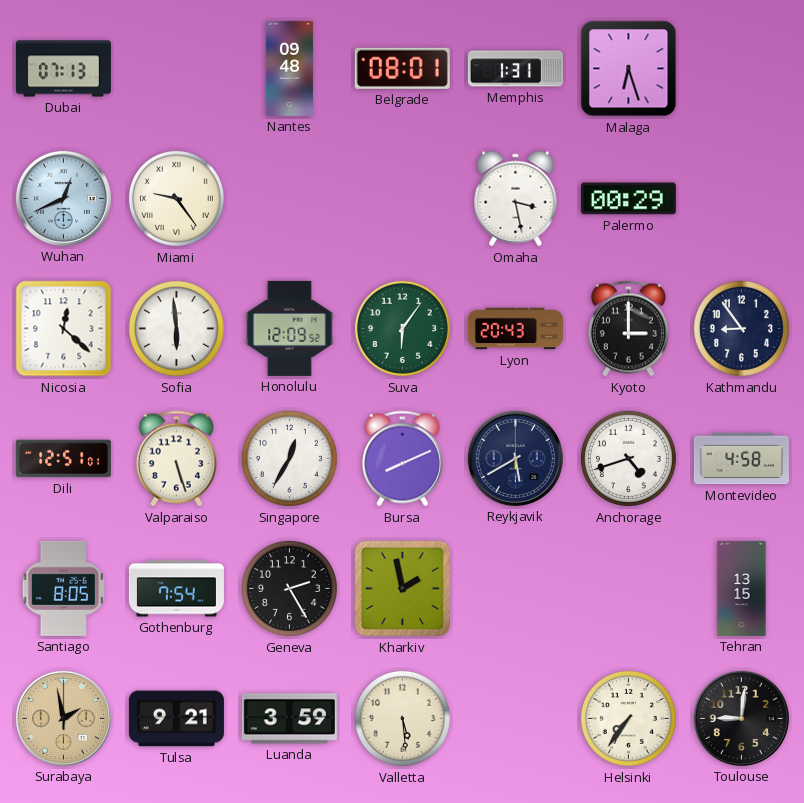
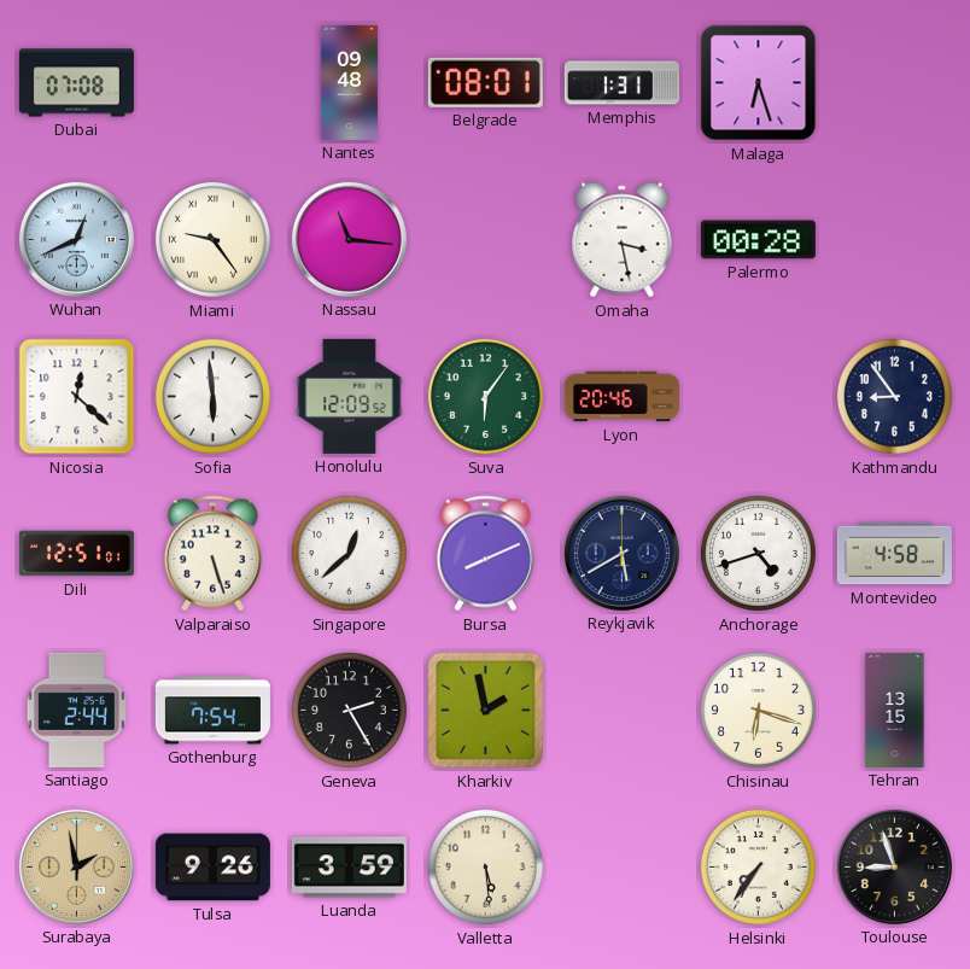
Dubai: 07:13 -> 07:08 (76, 83)
Nassau: none -> 11:16 (349, 239)
Palermo: 00:29 -> 00:28 (758, 240)
Lyon: 20:43 -> 20:46 (621, 397)
Kyoto: 3:00 -> none (628, 329)
Singapore: 12:35 -> 12:38 (349, 553)
Santiago: 8:05 -> 2:44 (76, 710)
Chisinau: none -> 6:18 (758, 710)
Tulsa: 9:21 -> 9:26 (212, 868)
Toulouse: 9:01 -> 8:57 (894, 866)
